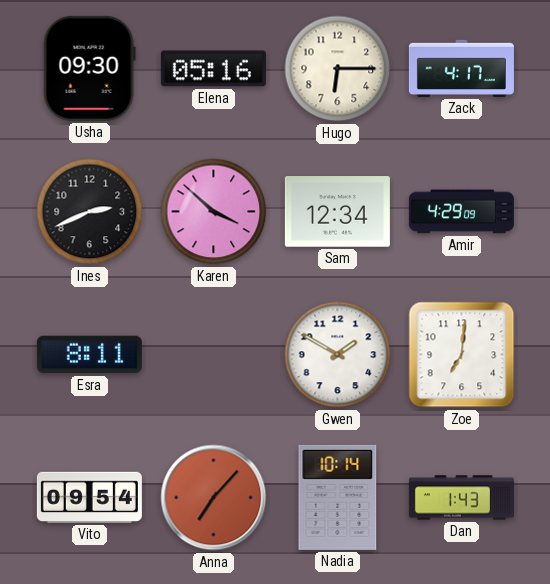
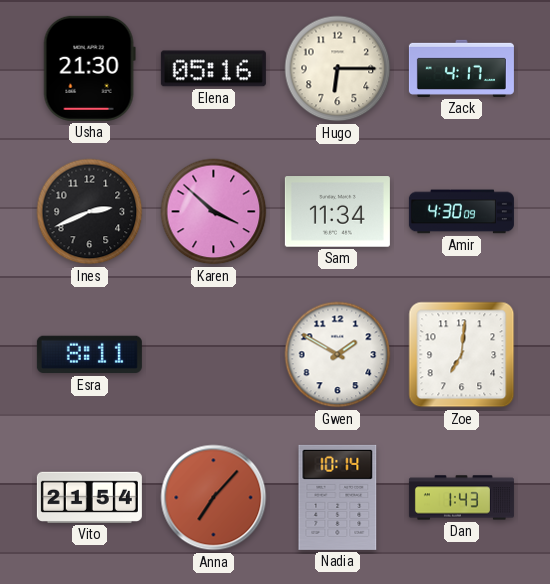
Usha: 09:30 -> 21:30 (89, 68)
Sam: 12:34 -> 11:34 (337, 212)
Amir: 4:29 -> 4:30 (461, 212)
Vito: 09:54 -> 21:54 (89, 497)
